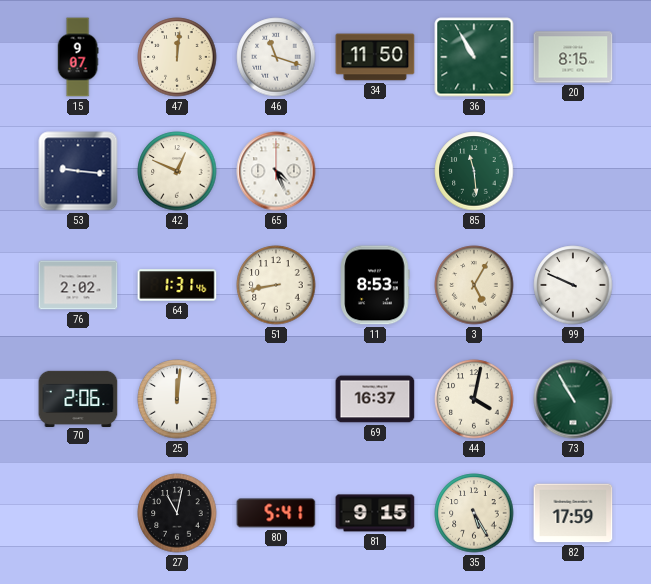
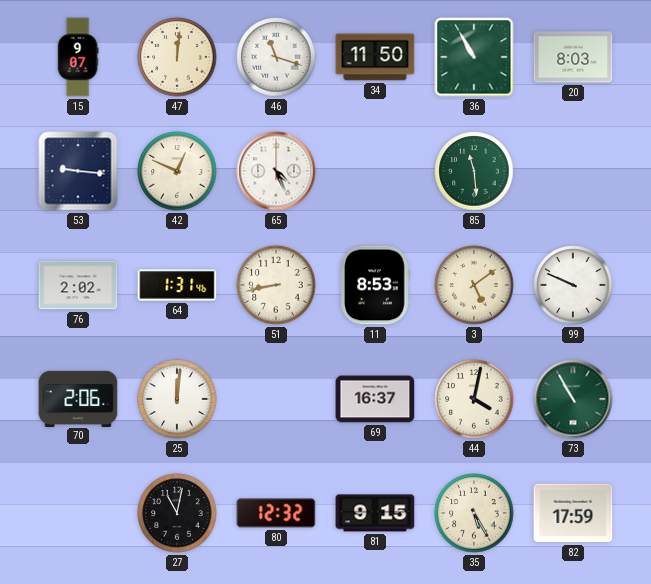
20: 8:15 -> 8:03 (573, 57)
3: 5:05 -> 5:09 (474, 285)
80: 5:41 -> 12:32 (276, 513)
